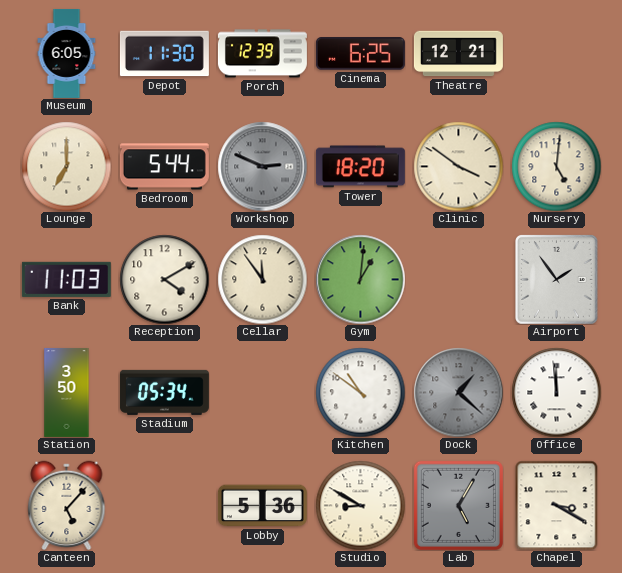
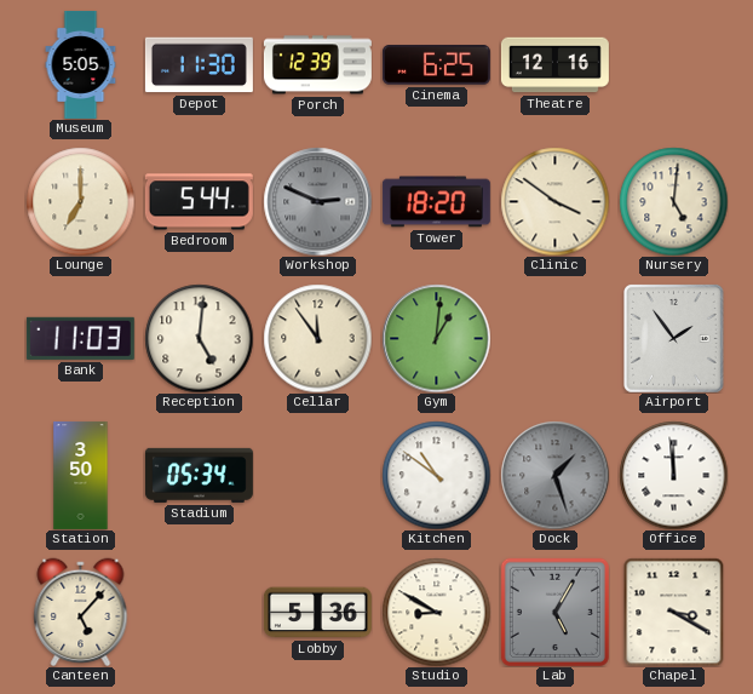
Museum: 6:05 -> 5:05 (81, 64)
Theatre: 12:21 -> 12:16 (554, 65)
Reception: 4:10 -> 5:01 (199, 338)
Dock: 1:22 -> 1:27 (554, 475)
